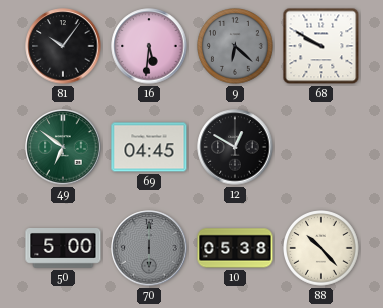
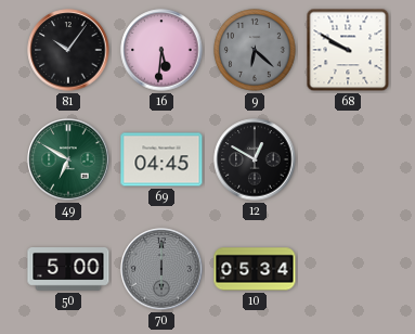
49: 6:51 -> 6:50 (68, 159)
10: 05:38 -> 05:34 (255, 269)
88: 10:23 -> none (322, 249)
